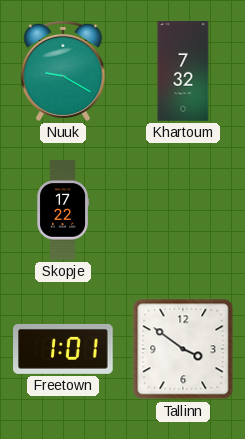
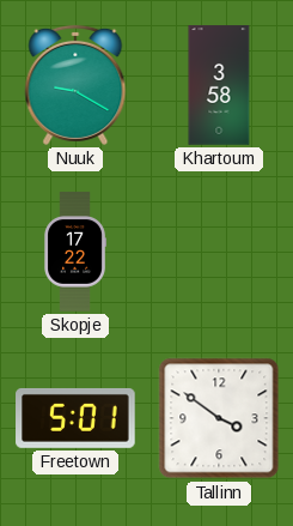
Khartoum: 7:32 -> 3:58 (219, 85)
Freetown: 1:01 -> 5:01 (75, 418)
